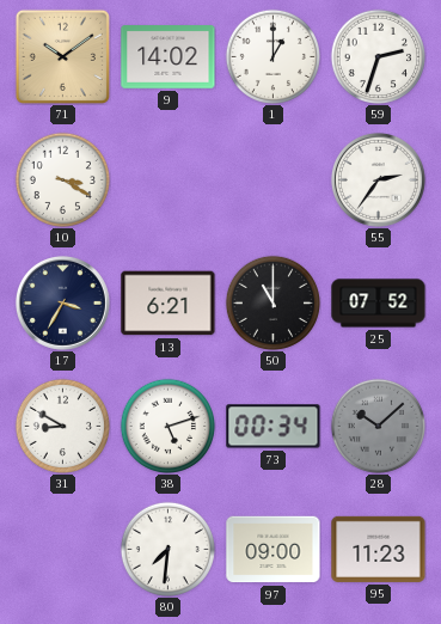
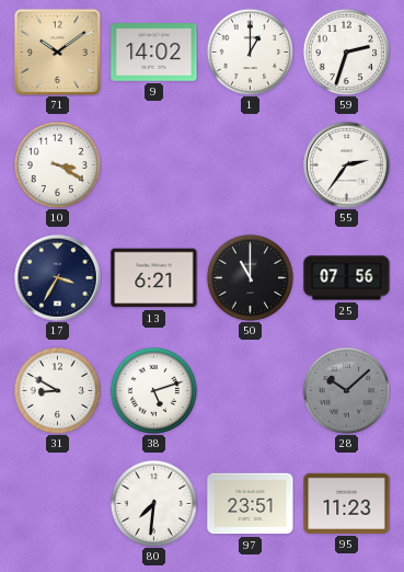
25: 07:52 -> 07:56 (347, 278)
73: 00:34 -> none (274, 427)
97: 09:00 -> 23:51 (251, 504)
